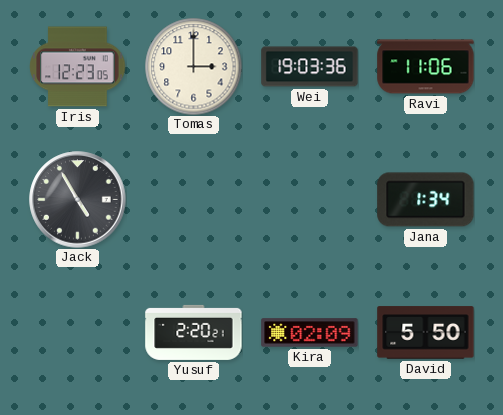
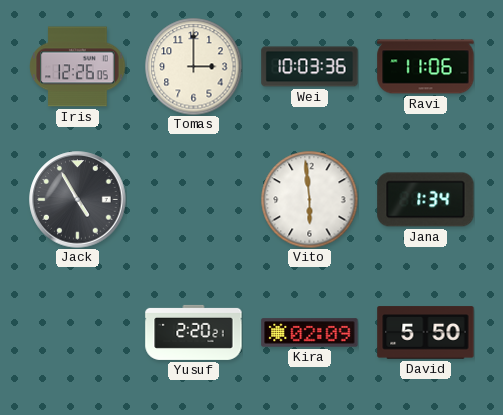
Iris: 12:23 -> 12:26 (78, 67)
Wei: 19:03 -> 10:03 (310, 67)
Vito: none -> 5:59 (309, 199)
